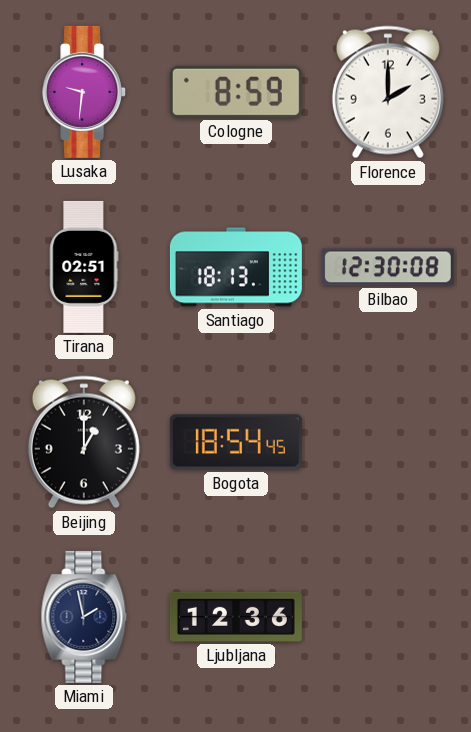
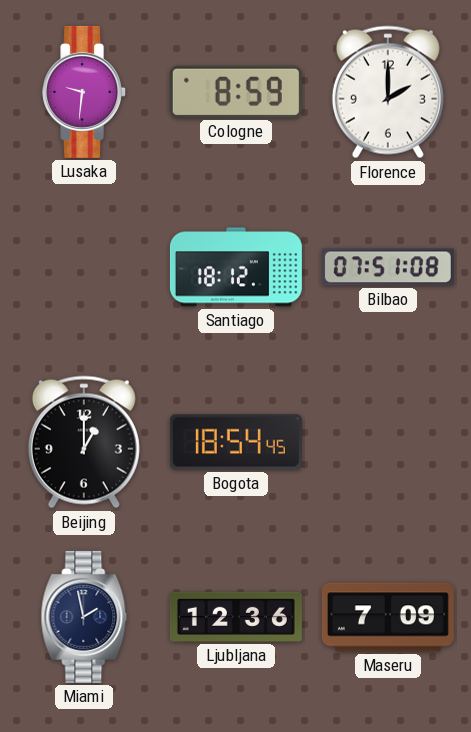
Tirana: 02:51 -> none (84, 267)
Santiago: 18:13 -> 18:12 (236, 267)
Bilbao: 12:30 -> 07:51 (388, 267)
Maseru: none -> 7:09 (388, 617)
